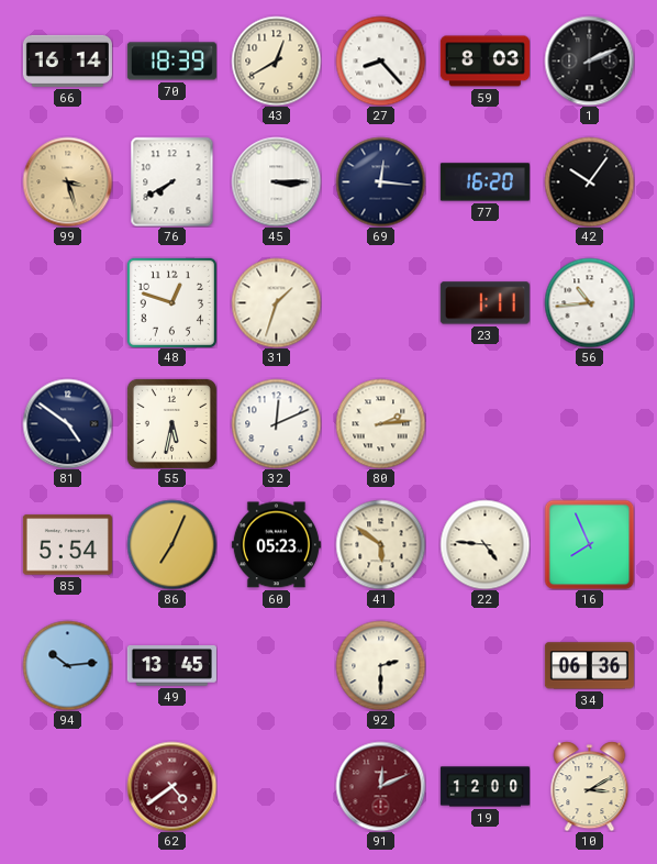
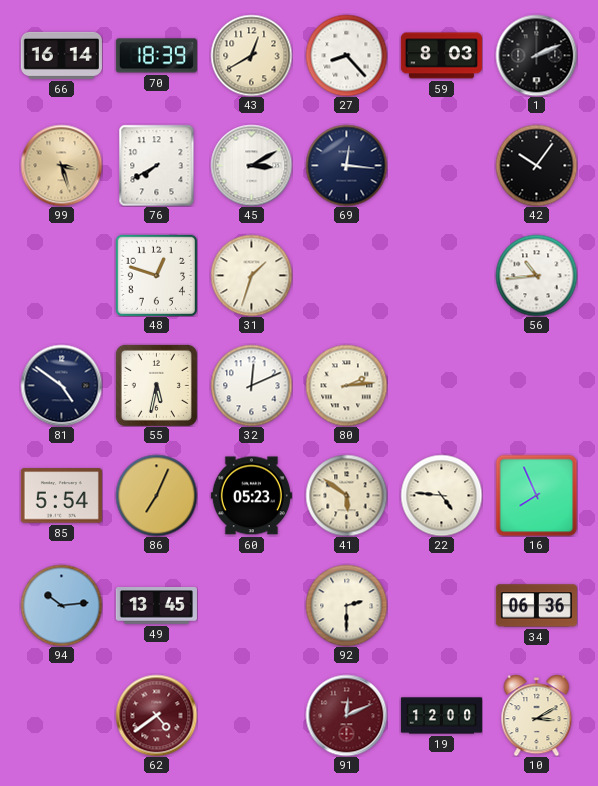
45: 3:15 -> 3:10 (251, 165)
77: 16:20 -> none (485, 182)
23: 1:11 -> none (485, 303)
